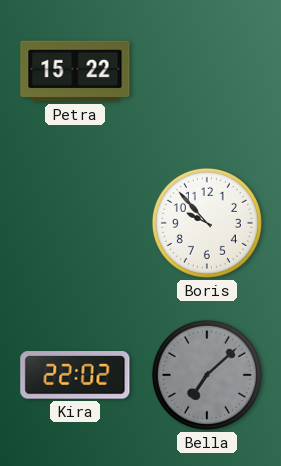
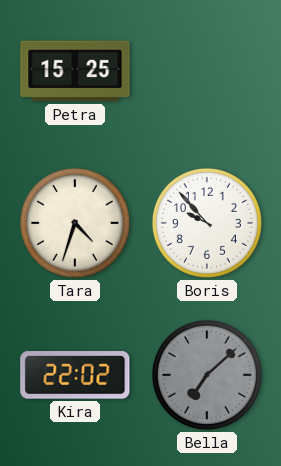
Petra: 15:22 -> 15:25 (75, 71)
Tara: none -> 4:33 (75, 223)
